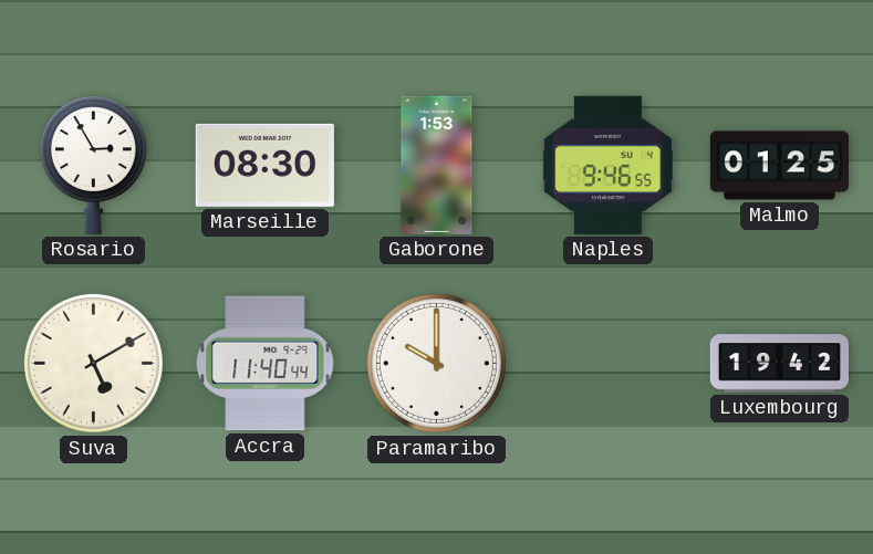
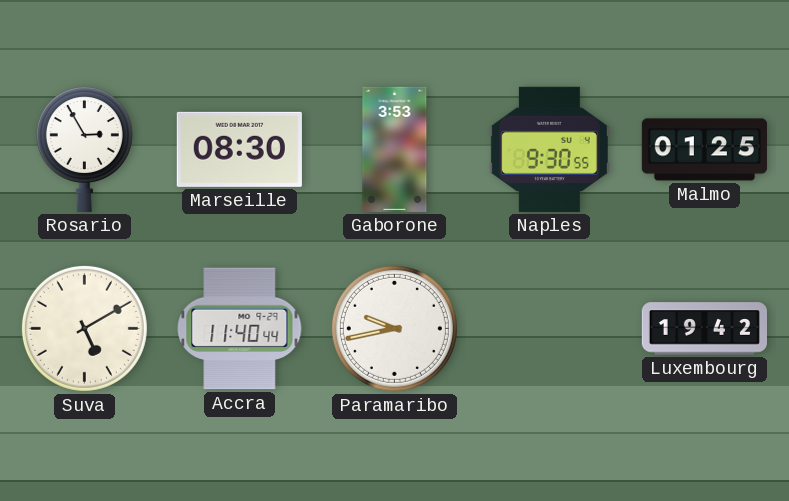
Gaborone: 1:53 -> 3:53 (395, 149)
Naples: 9:46 -> 9:30 (549, 149)
Paramaribo: 10:00 -> 9:43 (394, 328)
